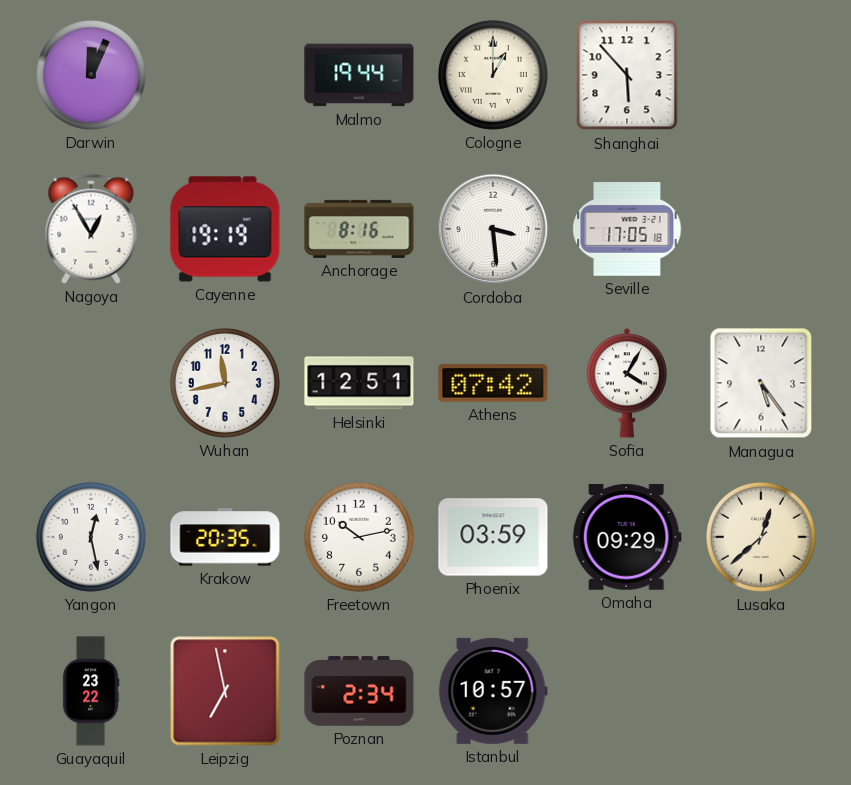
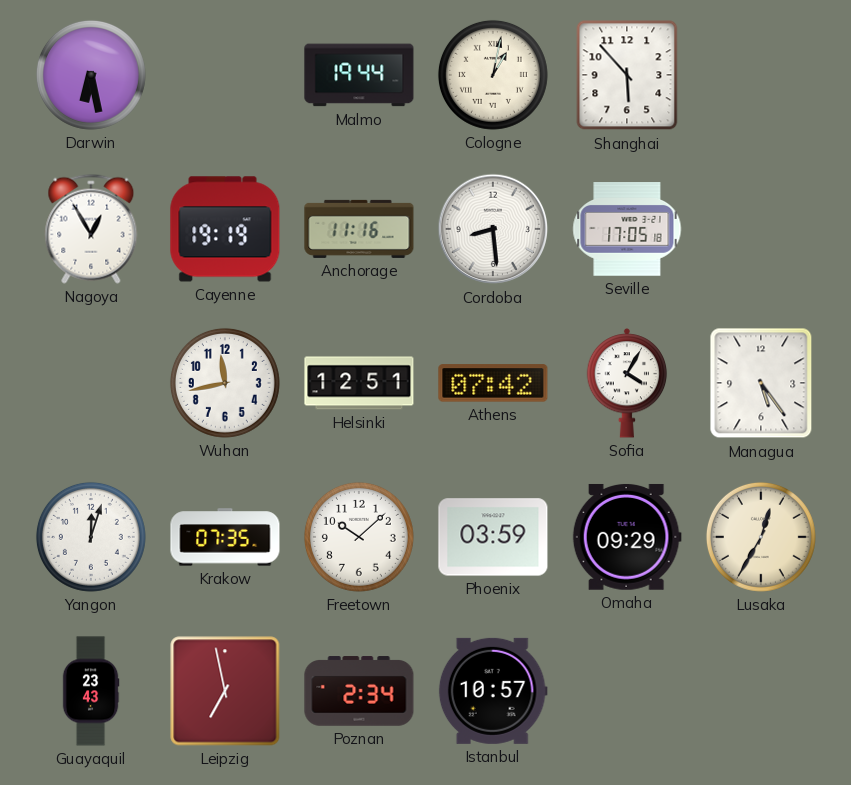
Darwin: 12:04 -> 6:28 (91, 75)
Cologne: 1:00 -> 1:02 (493, 75)
Anchorage: 8:16 -> 11:16 (359, 229)
Cordoba: 3:29 -> 8:29 (493, 229)
Yangon: 12:28 -> 12:03 (91, 537)
Krakow: 20:35 -> 07:35 (225, 537)
Freetown: 10:13 -> 10:08 (359, 537)
Lusaka: 12:38 -> 12:35 (761, 537)
Guayaquil: 23:22 -> 23:43 (91, 691)
